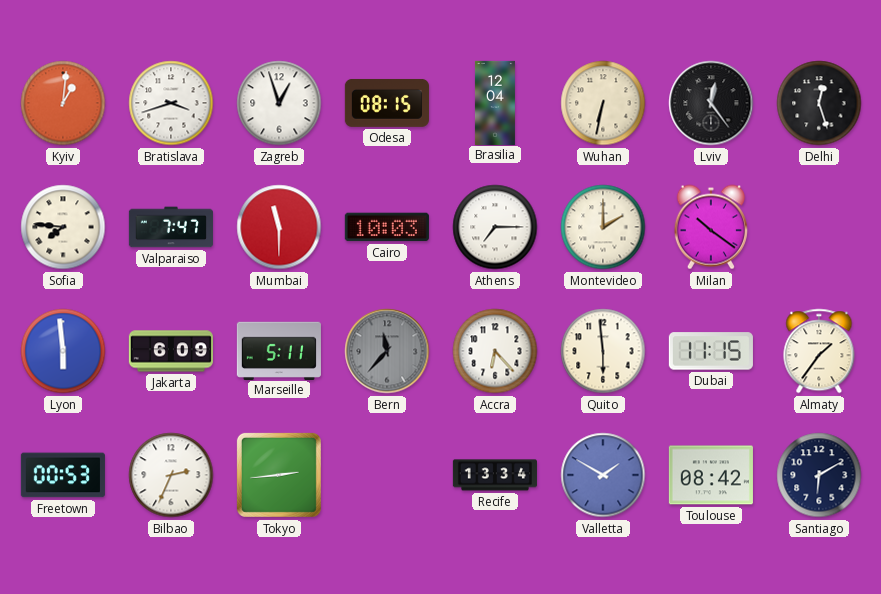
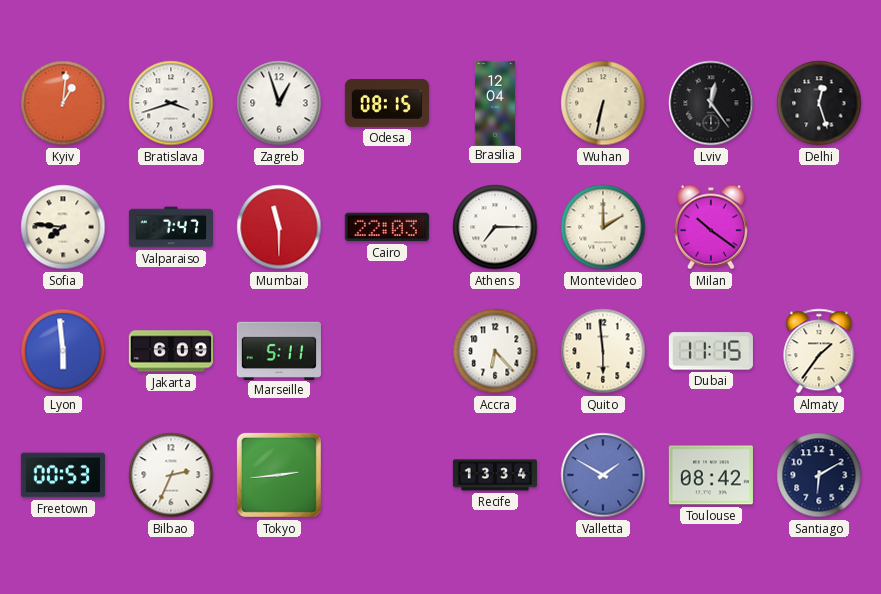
Cairo: 10:03 -> 22:03 (387, 227)
Bern: 11:37 -> none (387, 351)
